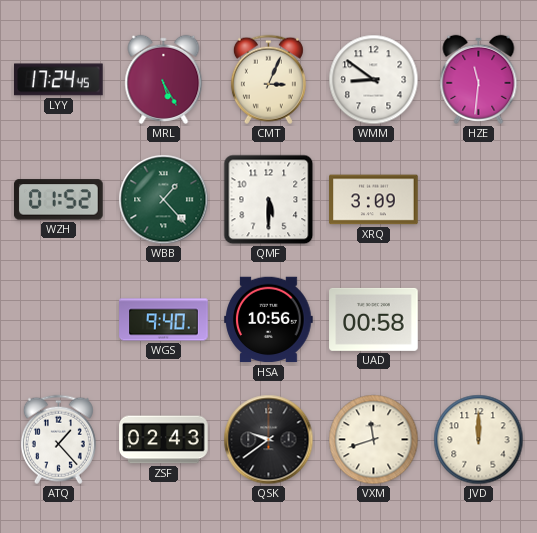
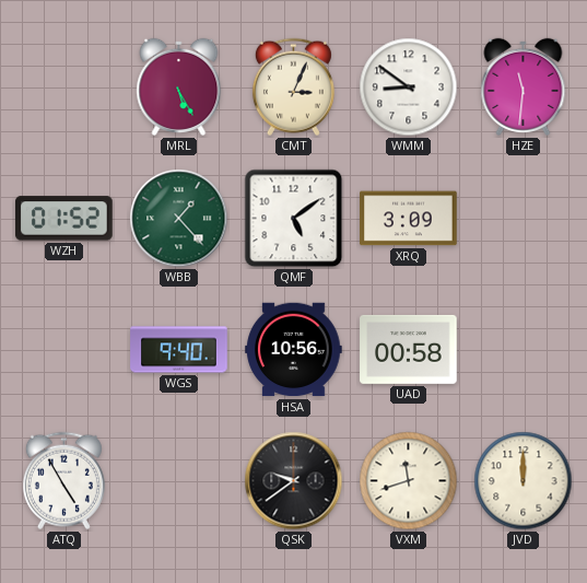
LYY: 17:24 -> none (59, 80)
QMF: 5:30 -> 5:09 (294, 219)
ATQ: 1:23 -> 4:55 (63, 481)
ZSF: 02:43 -> none (164, 440)
